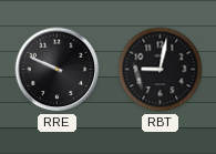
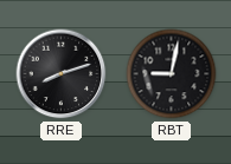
RRE: 9:49 -> 8:12 (62, 74)
